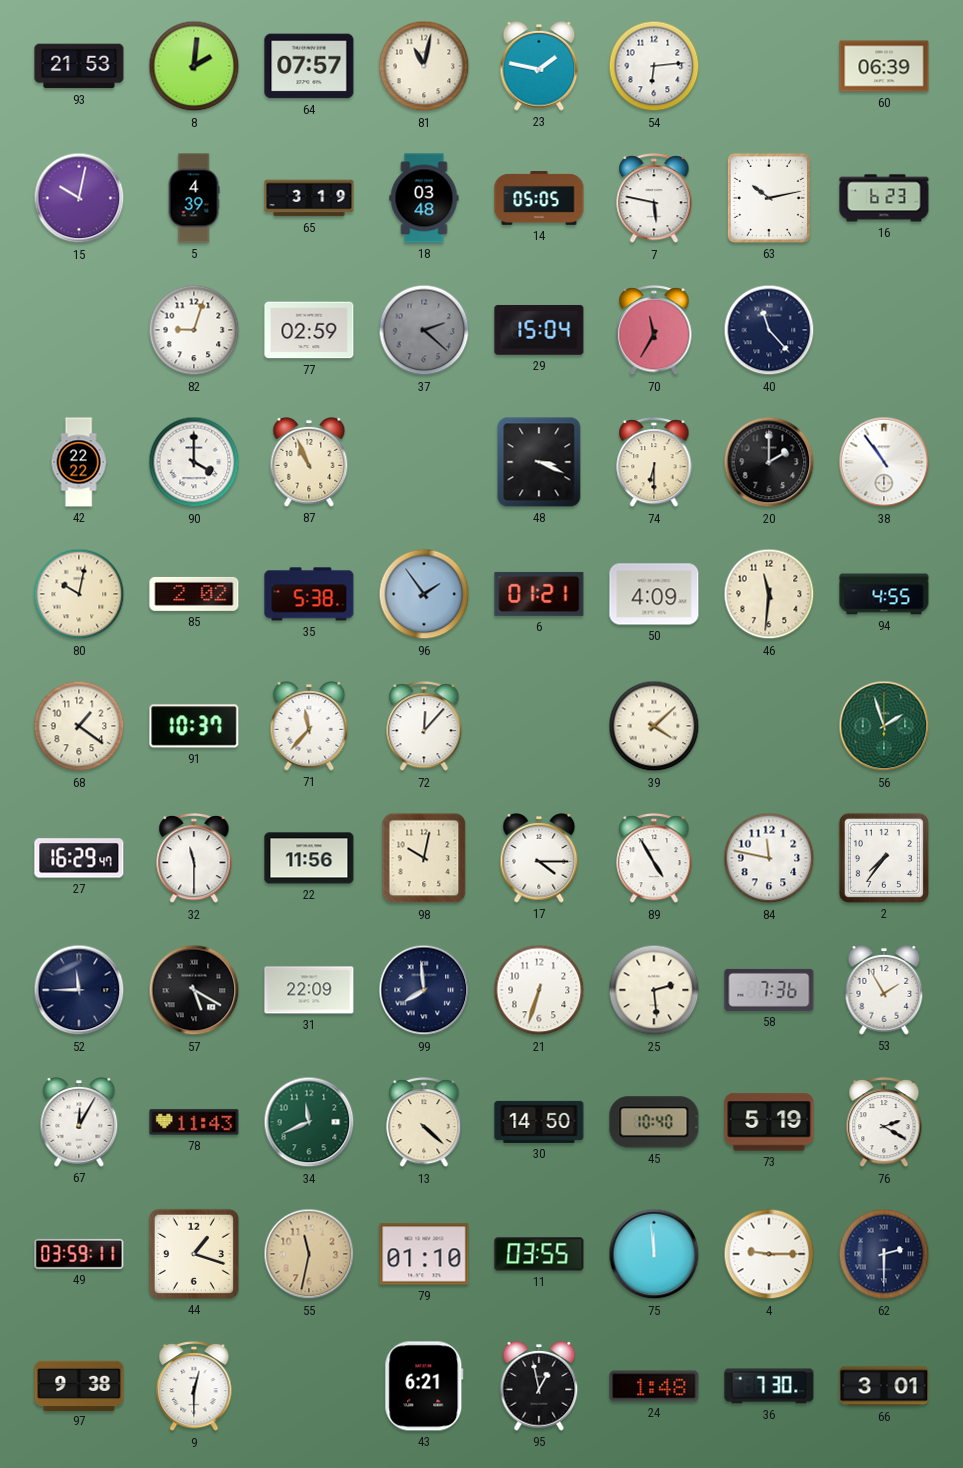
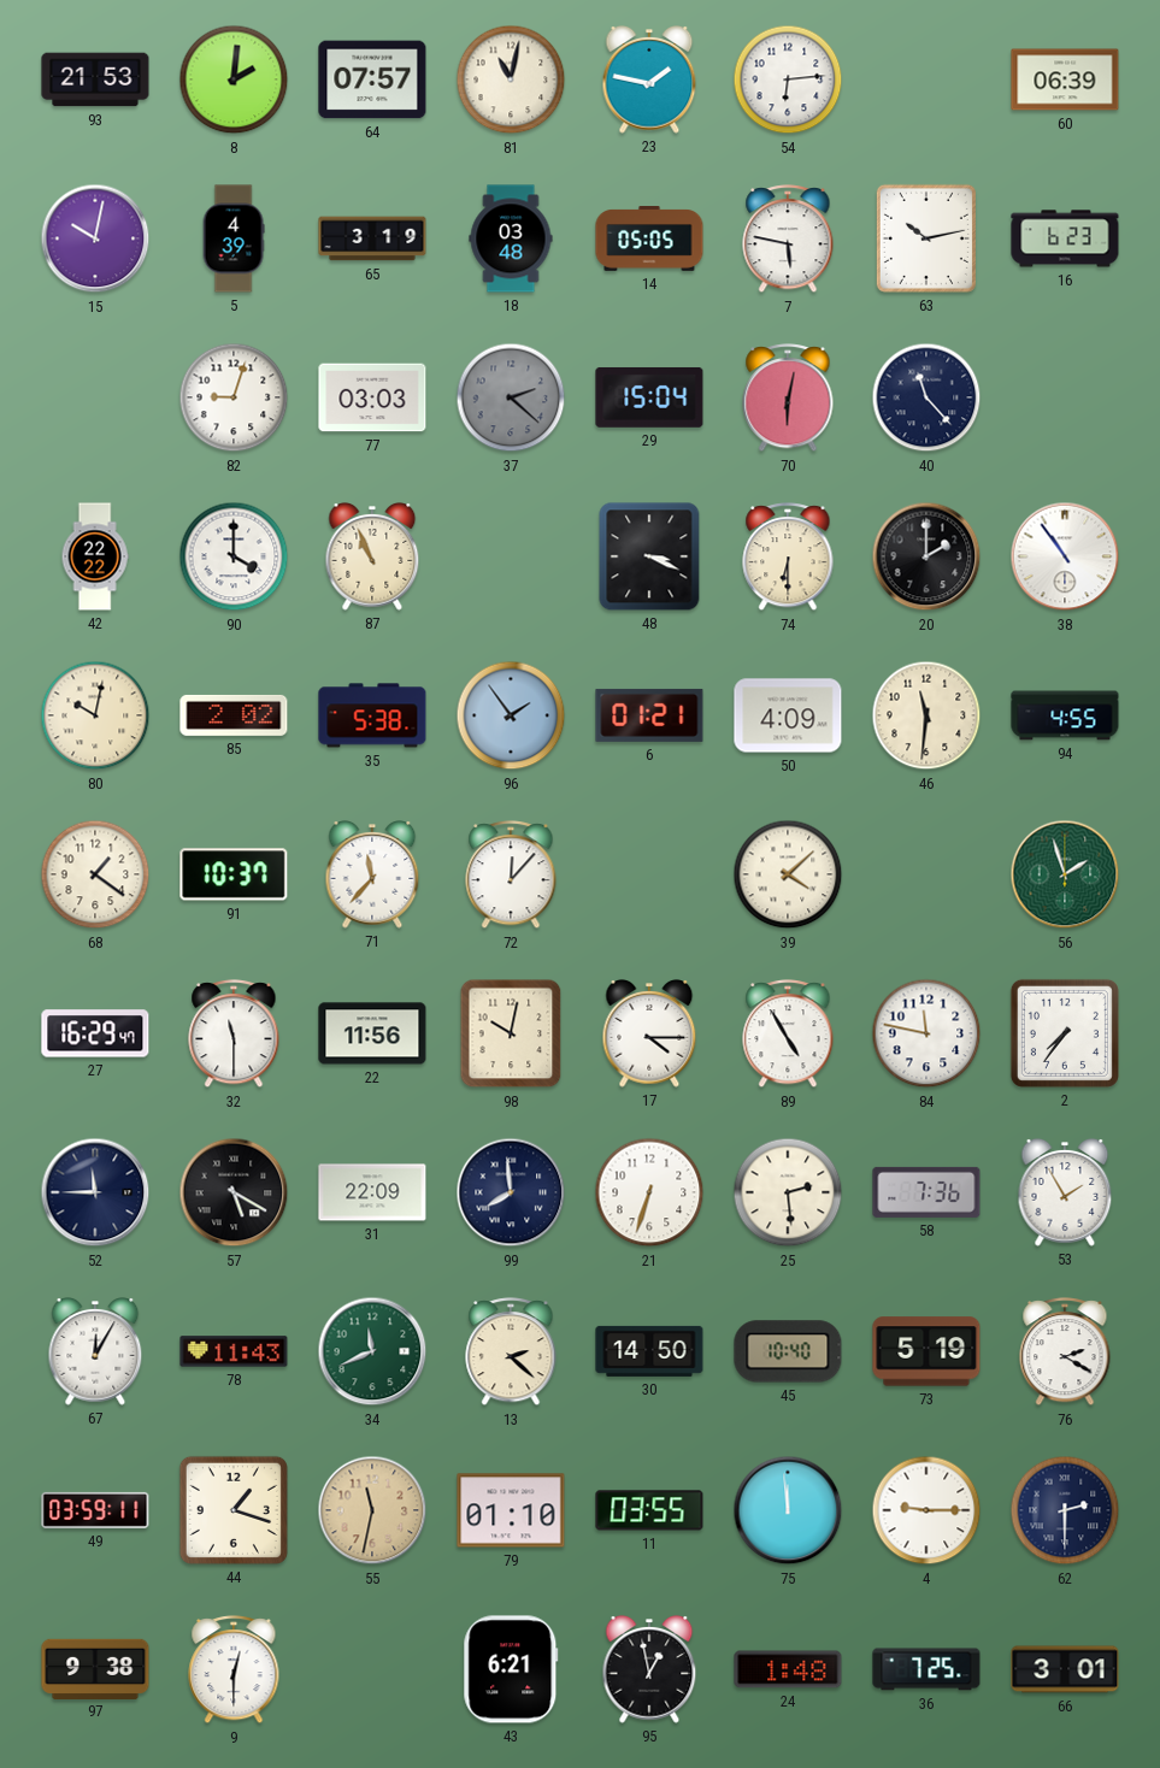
77: 02:59 -> 03:03 (372, 397)
70: 11:35 -> 6:02 (788, 399)
13: 4:22 -> 2:22 (511, 1352)
36: 7:30 -> 7:25 (926, 1669)
